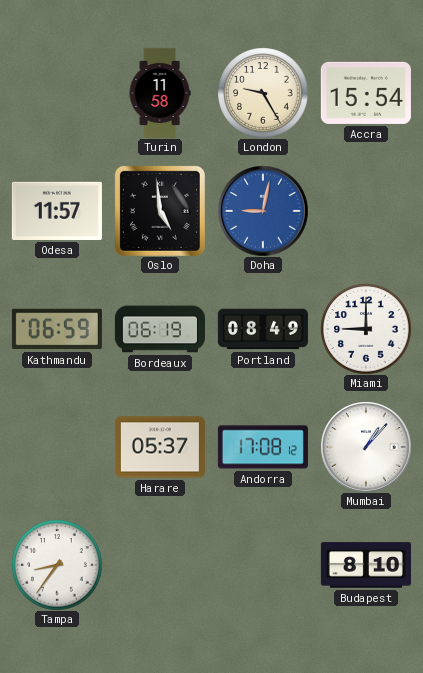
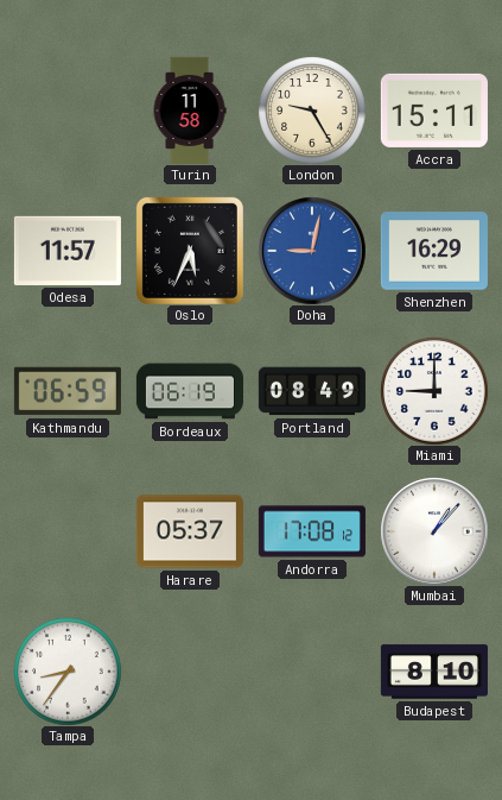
Accra: 15:54 -> 15:11 (434, 111)
Oslo: 4:59 -> 5:34 (190, 251)
Shenzhen: none -> 16:29 (434, 251)
